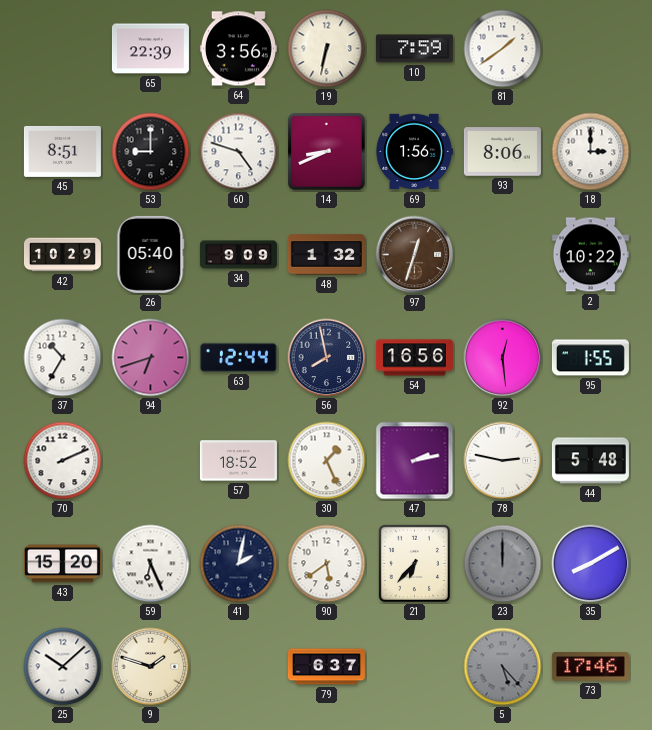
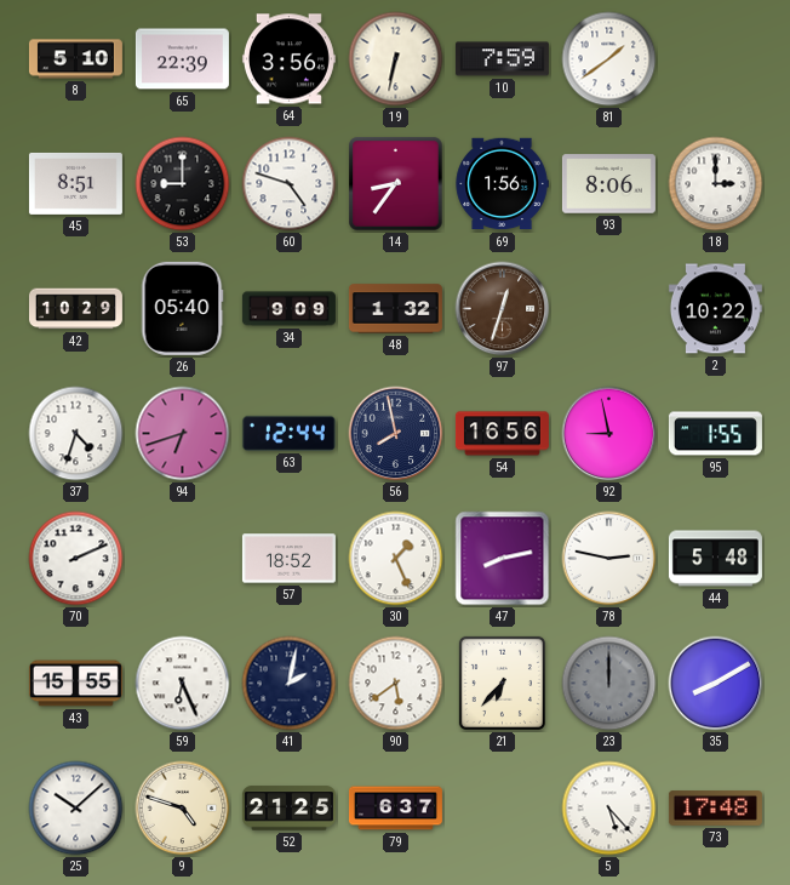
8: none -> 5:10 (75, 59)
14: 8:41 -> 8:36 (396, 184)
37: 10:35 -> 4:33 (76, 434)
92: 12:29 -> 8:58 (609, 434)
47: 2:13 -> 8:13 (503, 559)
43: 15:20 -> 15:55 (75, 684)
9: 1:48 -> 4:48 (183, 809)
52: none -> 21:25 (288, 809)
5 dial: grey -> white (609, 809)
73: 17:46 -> 17:48 (715, 809)
